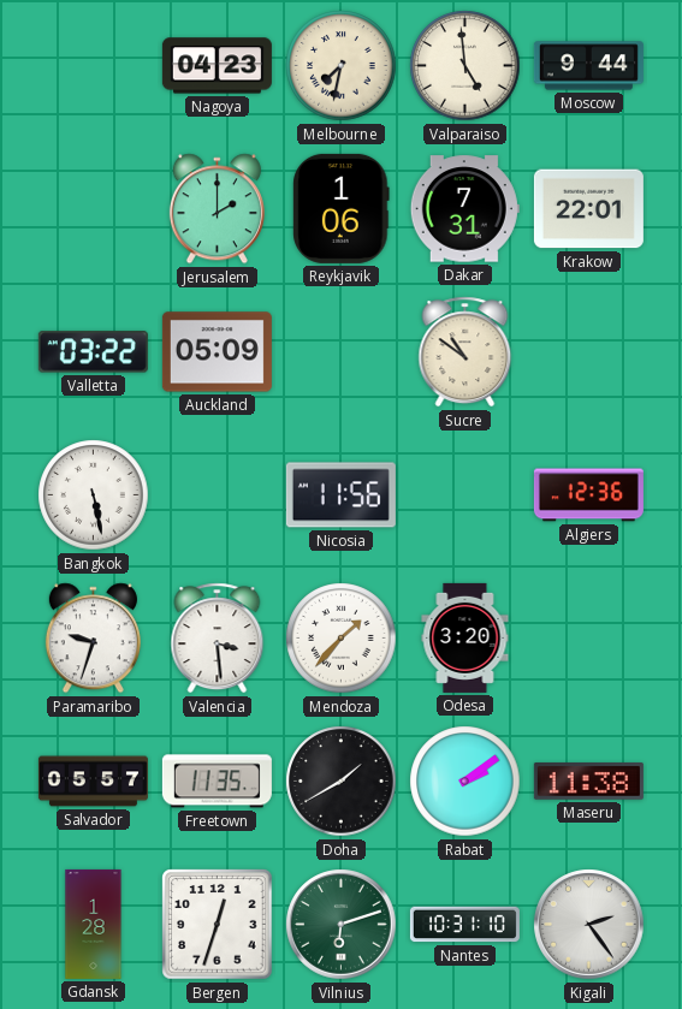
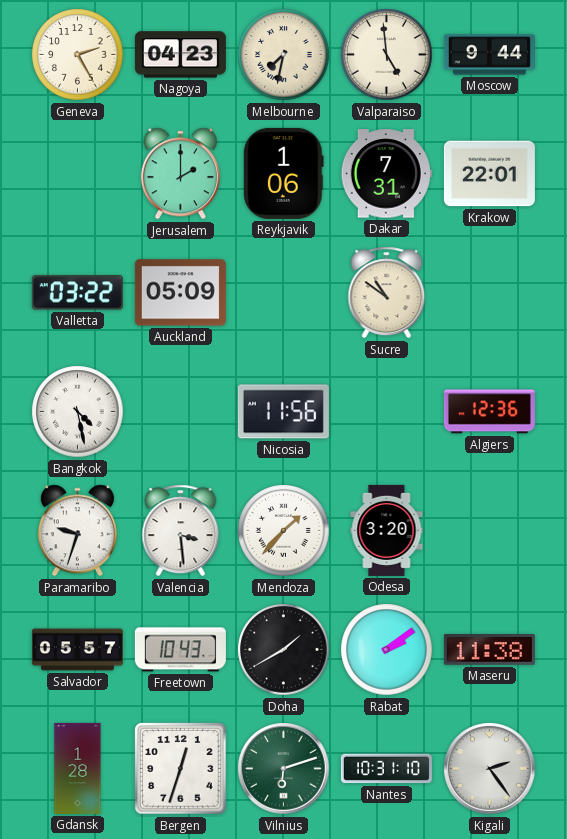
Geneva: none -> 2:25 (78, 55)
Bangkok: 5:28 -> 4:28 (78, 412)
Freetown: 11:35 -> 10:43 (180, 650)
